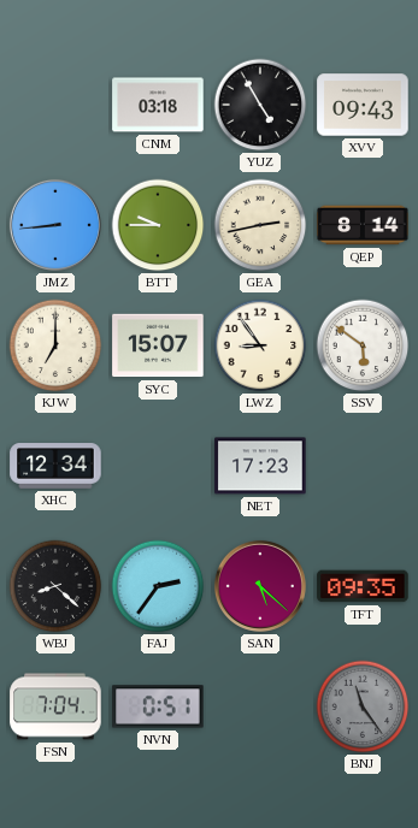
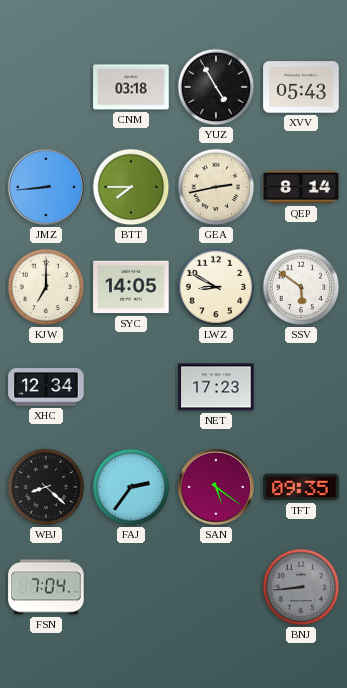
XVV: 09:43 -> 05:43 (301, 87)
BTT: 9:45 -> 7:45 (131, 187)
SYC: 15:07 -> 14:05 (131, 287)
LWZ: 8:54 -> 8:50 (216, 287)
SAN: 5:22 -> 5:21 (216, 487)
NVN: 0:51 -> none (158, 706)
BNJ: 11:24 -> 8:44 (301, 587)
